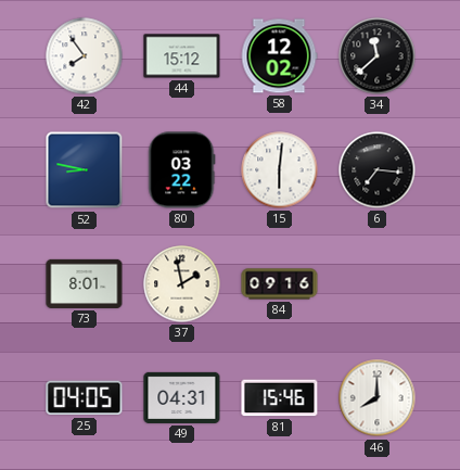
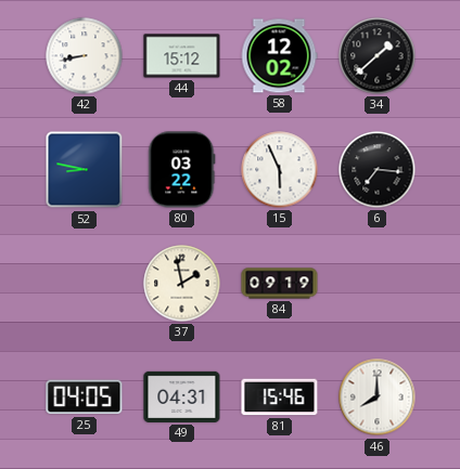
42: 7:54 -> 8:43 (85, 56)
34: 11:38 -> 1:38 (378, 56)
15: 6:01 -> 5:56 (280, 170)
73: 8:01 -> none (85, 283)
84: 09:16 -> 09:19 (280, 284)
